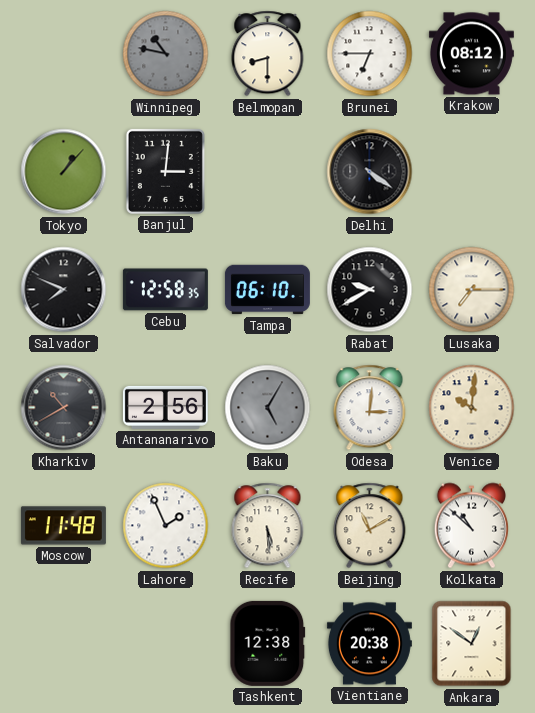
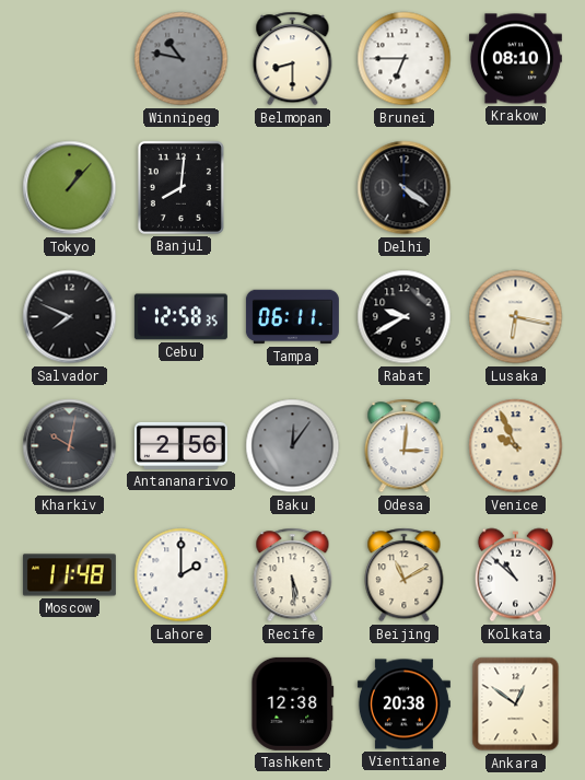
Krakow: 08:12 -> 08:10 (515, 59)
Banjul: 3:01 -> 8:01 (180, 187)
Tampa: 06:10 -> 06:11 (292, 317)
Lusaka: 7:15 -> 6:17 (516, 317)
Kharkiv: 10:40 -> 10:02 (70, 446)
Baku: 5:05 -> 12:06 (293, 446)
Venice: 10:01 -> 9:56 (516, 446)
Lahore: 1:56 -> 2:00 (182, 575)
